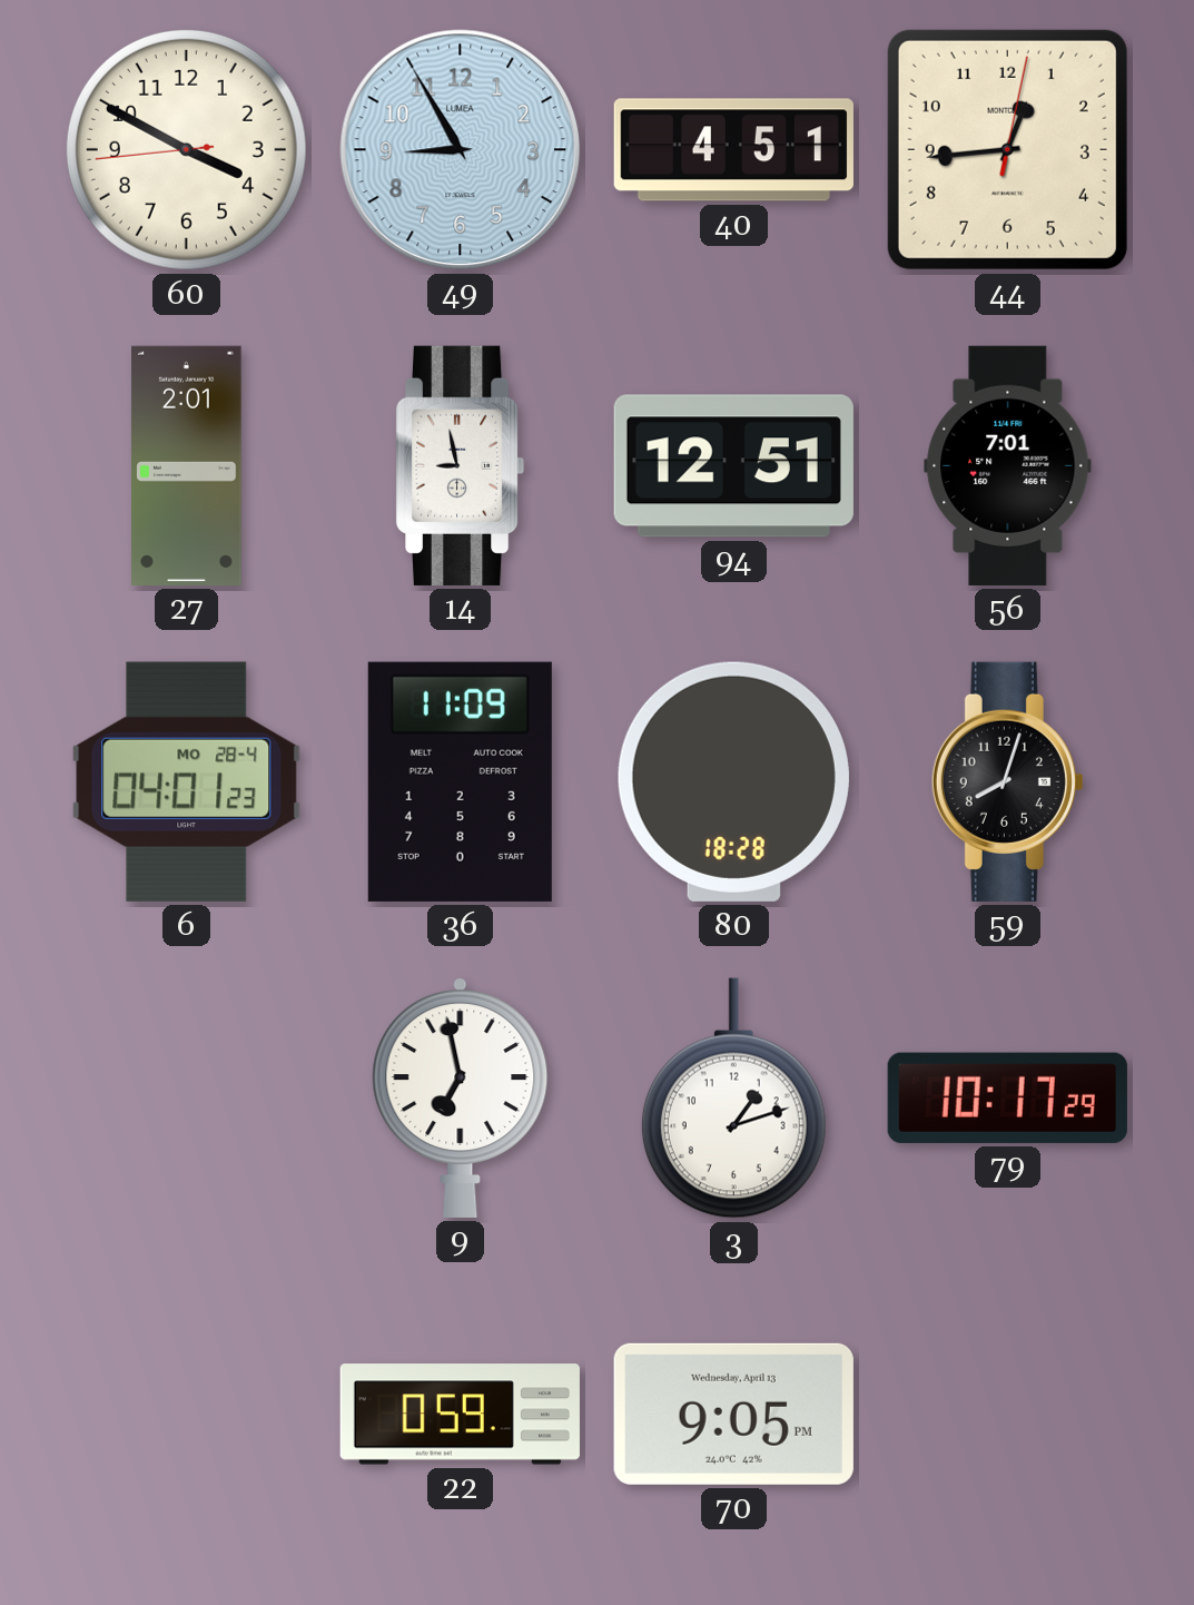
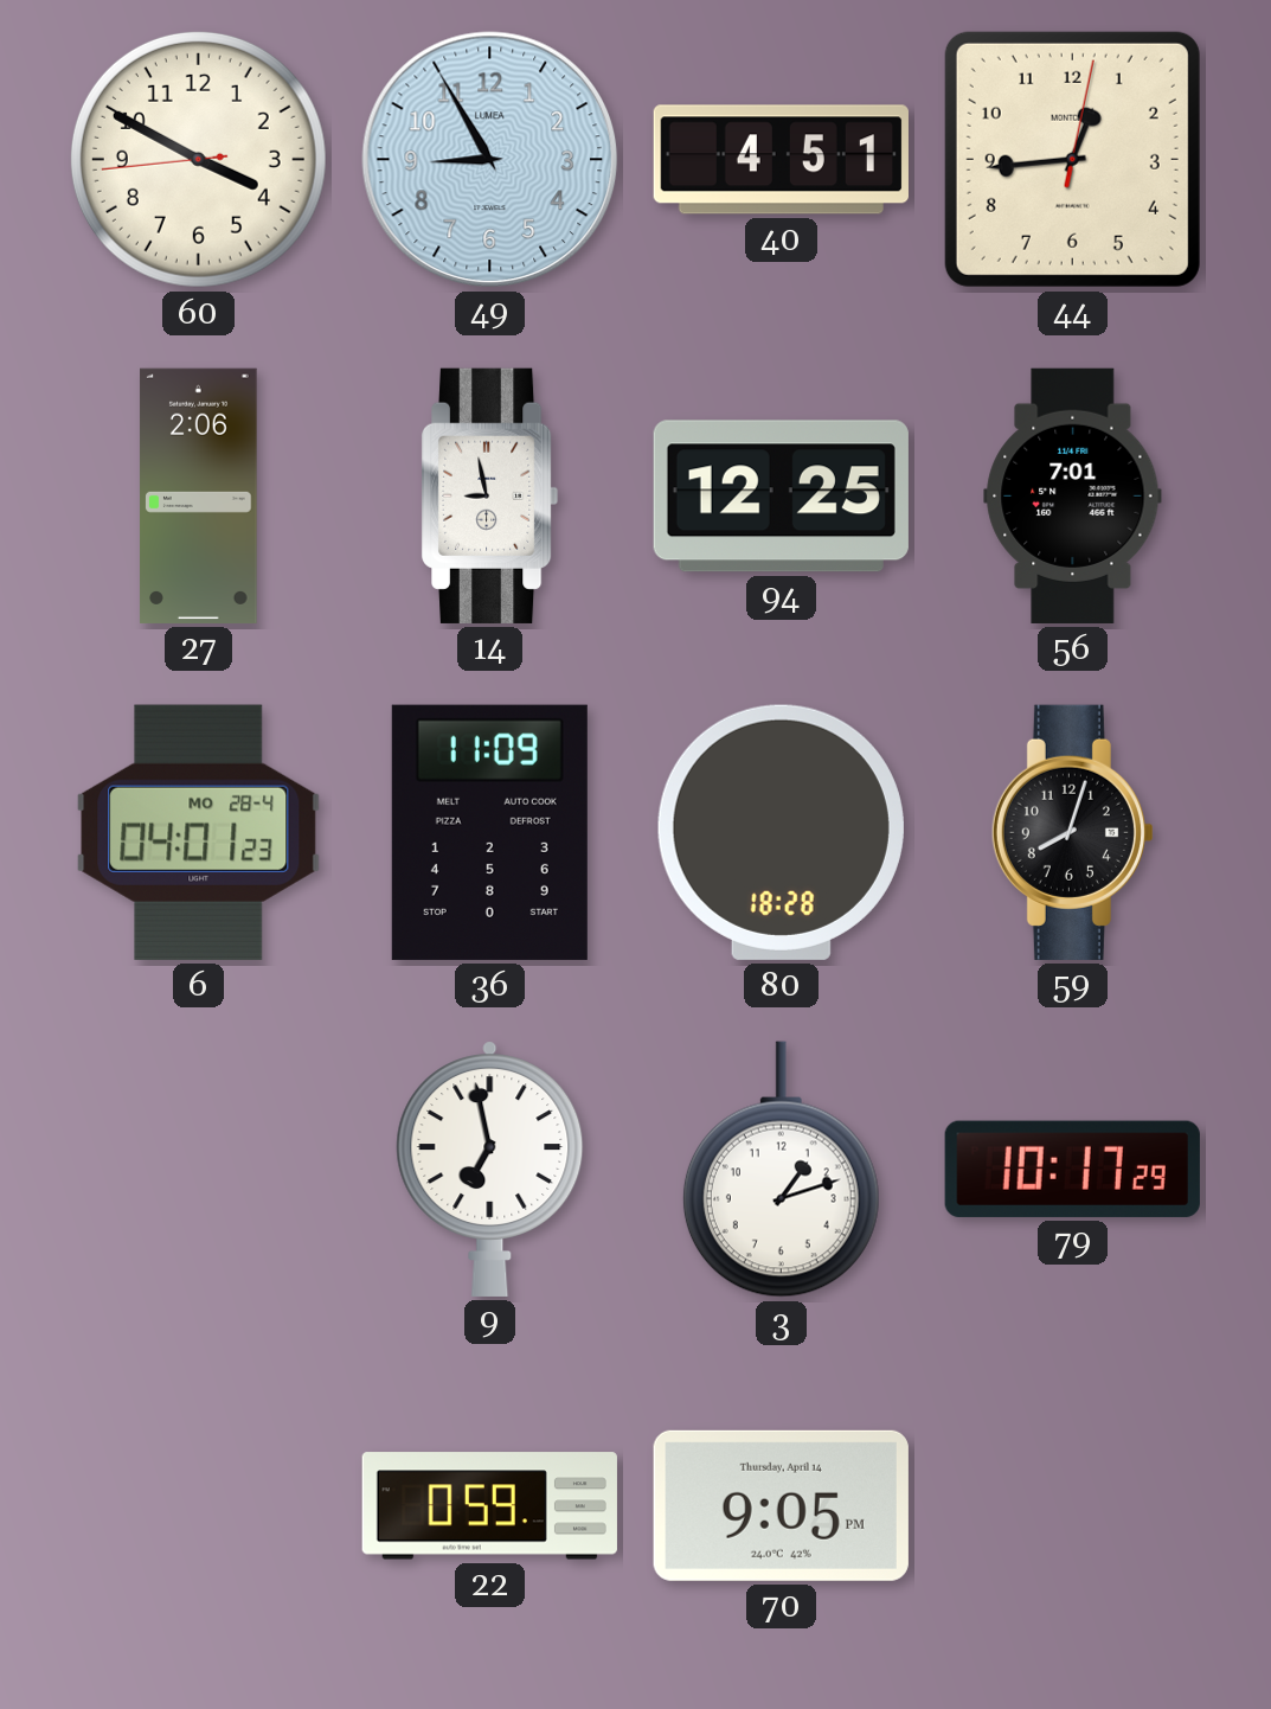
27: 2:01 -> 2:06 (199, 495)
94: 12:51 -> 12:25 (781, 497)
70 date: Wednesday, April 13 -> Thursday, April 14 (781, 1505)
